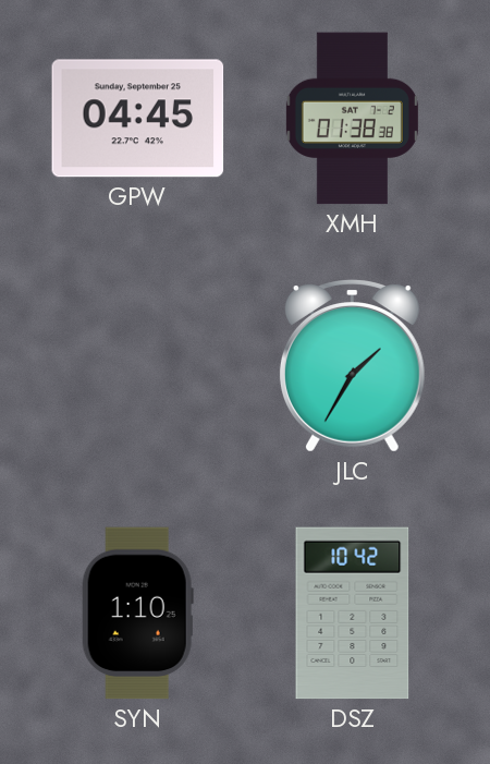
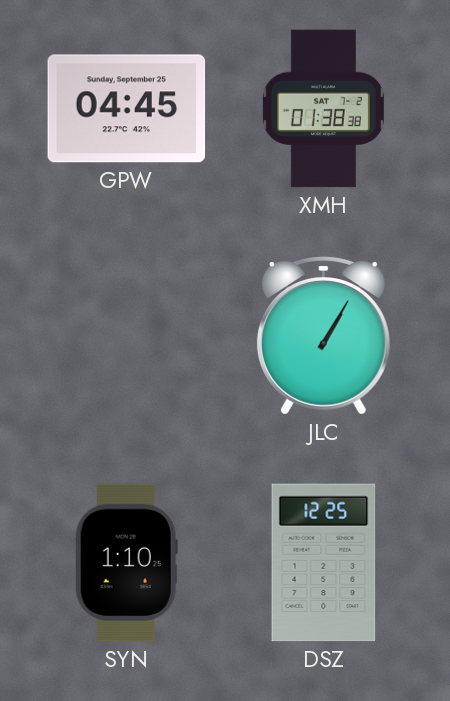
JLC: 1:35 -> 1:05 (323, 336)
DSZ: 10:42 -> 12:25 (324, 563)
